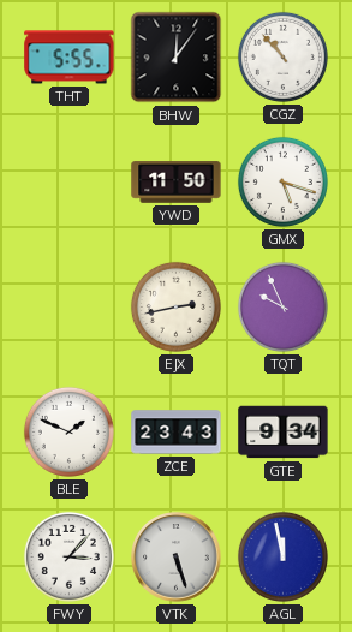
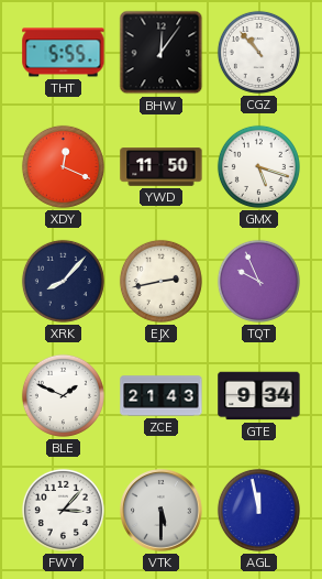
XDY: none -> 12:19 (63, 166)
XRK: none -> 8:07 (63, 281)
ZCE: 23:43 -> 21:43 (162, 396)
VTK: 5:27 -> 5:30 (162, 511)
